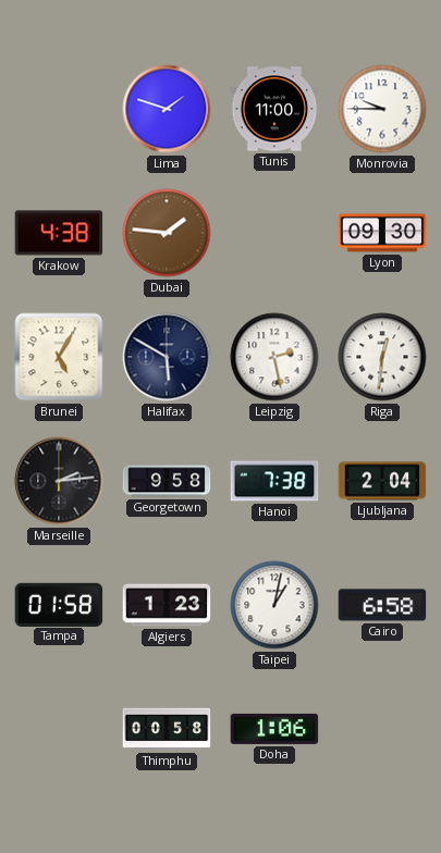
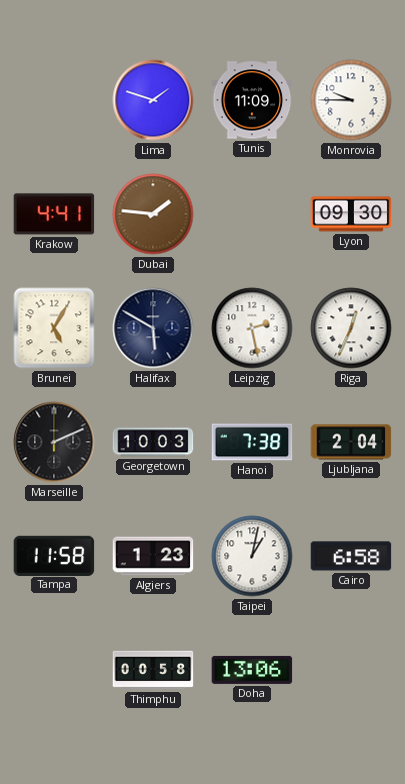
Tunis: 11:00 -> 11:09 (252, 100)
Krakow: 4:38 -> 4:41 (54, 214)
Riga: 12:31 -> 12:34 (351, 328)
Marseille: 2:14 -> 2:11 (54, 442)
Georgetown: 9:58 -> 10:03 (153, 442)
Tampa: 01:58 -> 11:58 (54, 555)
Doha: 1:06 -> 13:06 (252, 670)
